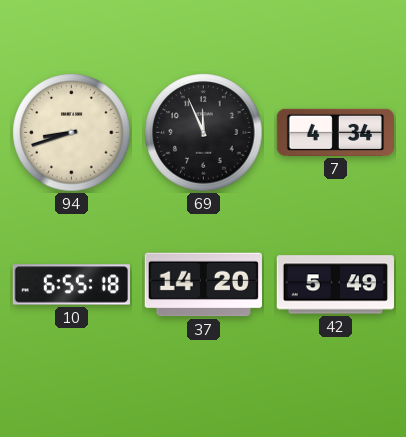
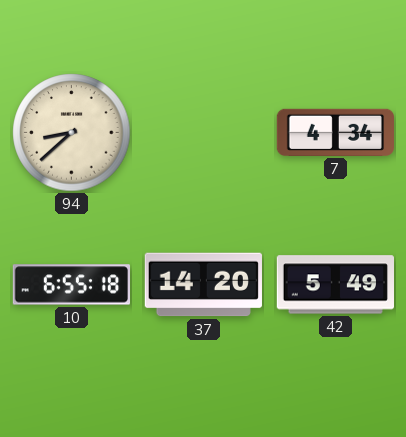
94: 8:42 -> 8:38 (72, 133)
69: 11:56 -> none (204, 133)
